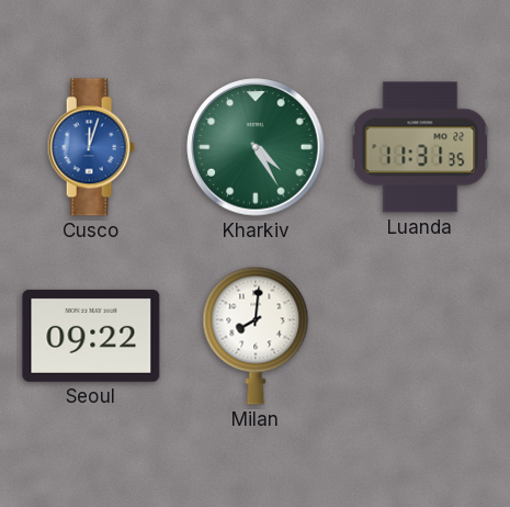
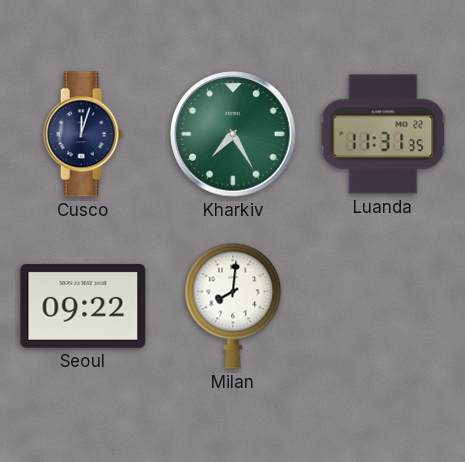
Cusco dial: blue -> navy (83, 134)
Kharkiv: 4:25 -> 7:25 (233, 134)
